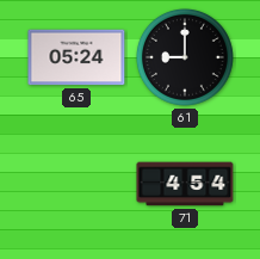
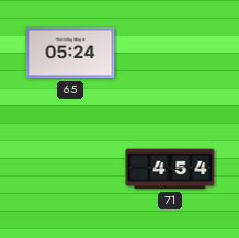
61: 9:00 -> none (185, 57)
